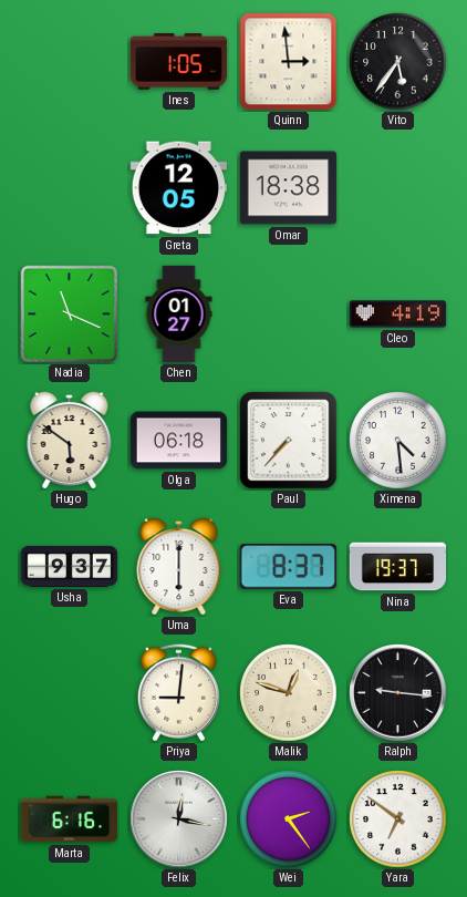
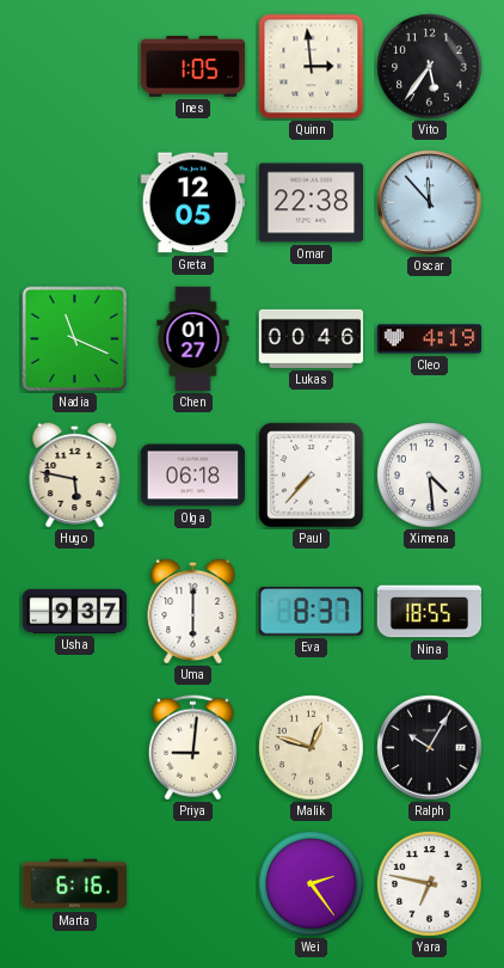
Omar: 18:38 -> 22:38 (312, 203)
Oscar: none -> 11:53 (430, 203)
Lukas: none -> 00:46 (312, 338)
Hugo: 5:51 -> 5:47 (75, 474)
Nina: 19:37 -> 18:55 (430, 612)
Ralph: 9:16 -> 10:05 (430, 748)
Felix: 12:17 -> none (179, 819)
Yara: 6:51 -> 6:47 (430, 884)
